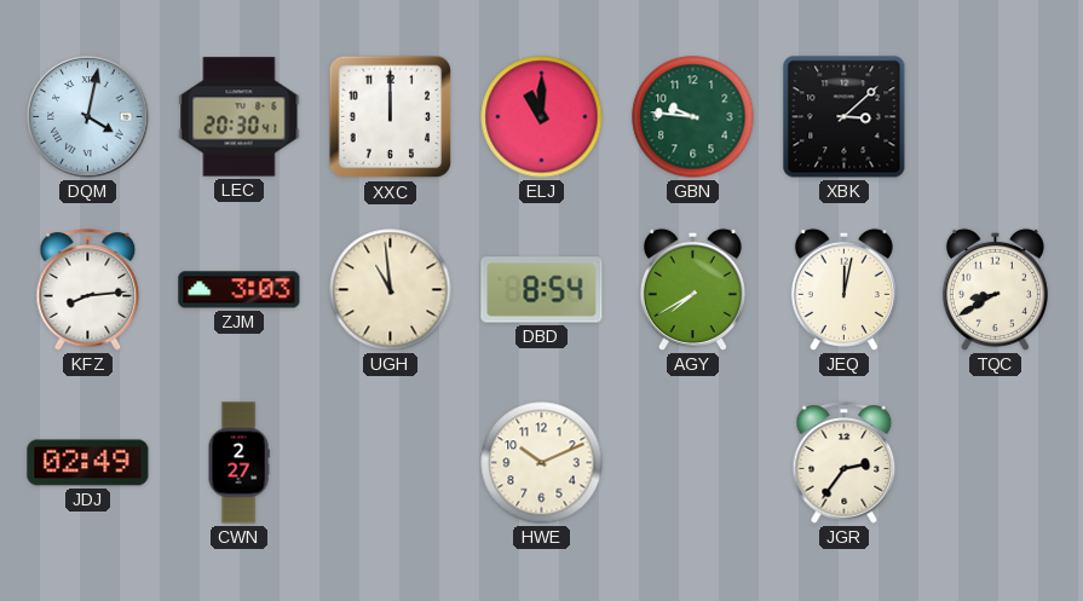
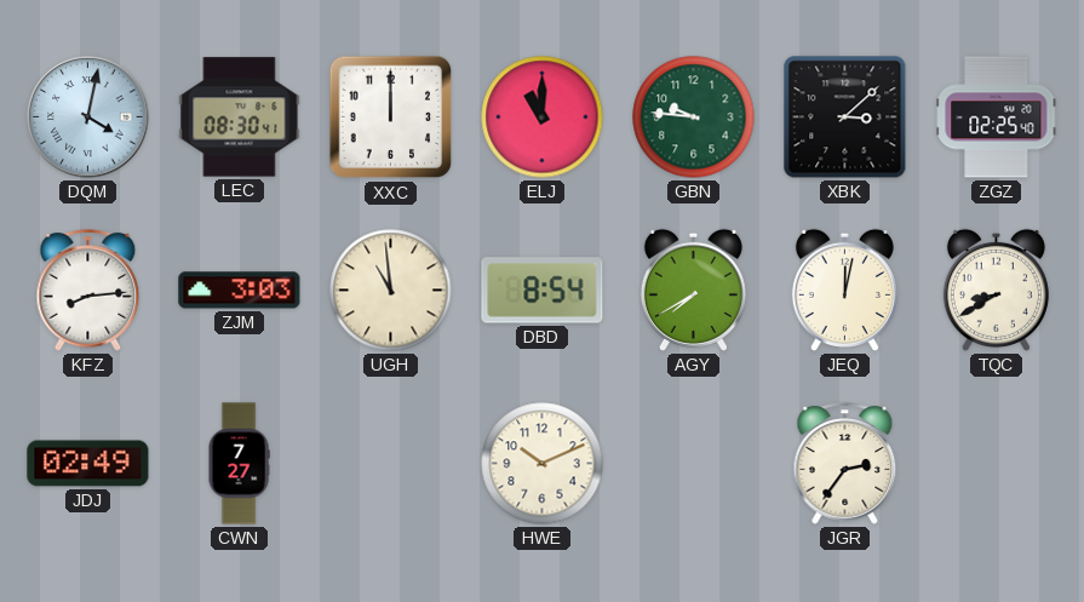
LEC: 20:30 -> 08:30 (240, 117)
ZGZ: none -> 02:25 (997, 117)
CWN: 2:27 -> 7:27 (239, 464)
